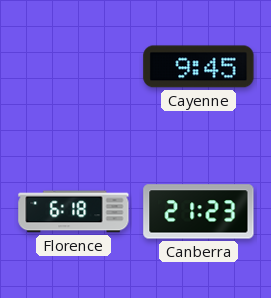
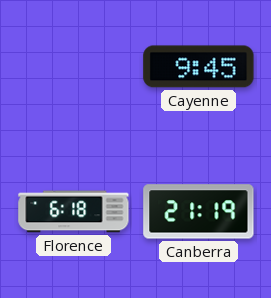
Canberra: 21:23 -> 21:19 (199, 212)
